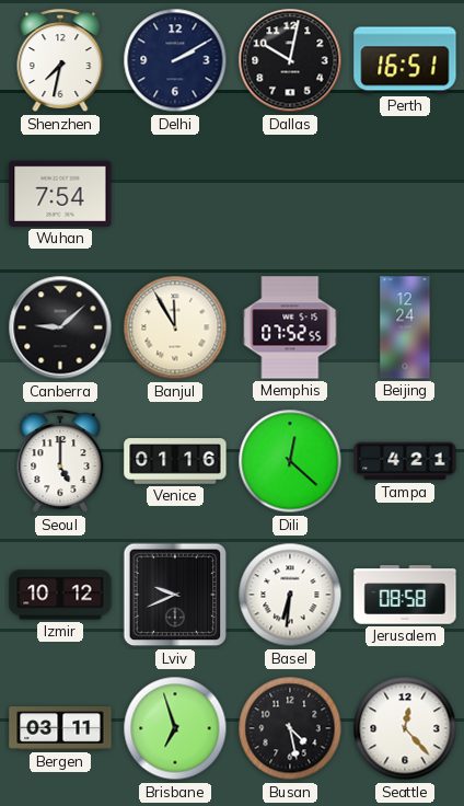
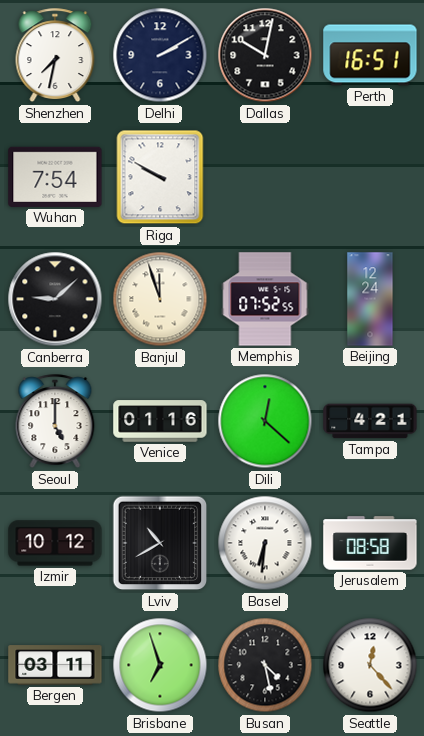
Riga: none -> 9:50 (160, 177)
Banjul: 11:55 -> 11:57 (160, 299)
Lviv: 9:41 -> 10:40 (160, 543)
